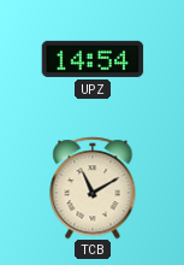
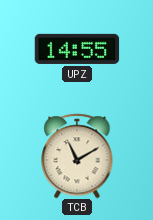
UPZ: 14:54 -> 14:55 (77, 49)
